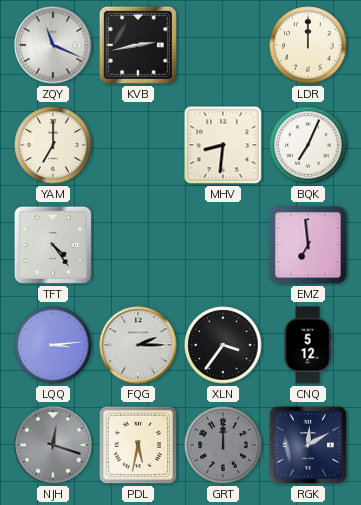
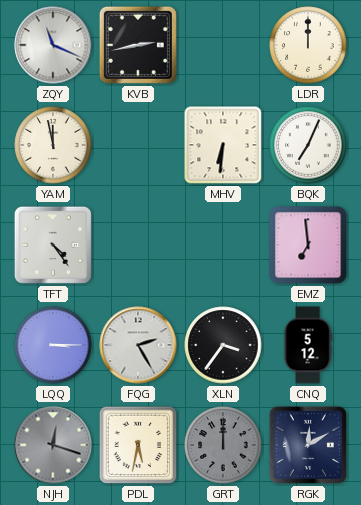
YAM: 7:00 -> 11:58 (53, 145)
MHV: 8:31 -> 6:31 (223, 145)
LQQ: 3:14 -> 3:15 (53, 345)
FQG: 2:15 -> 2:25 (138, 345)
